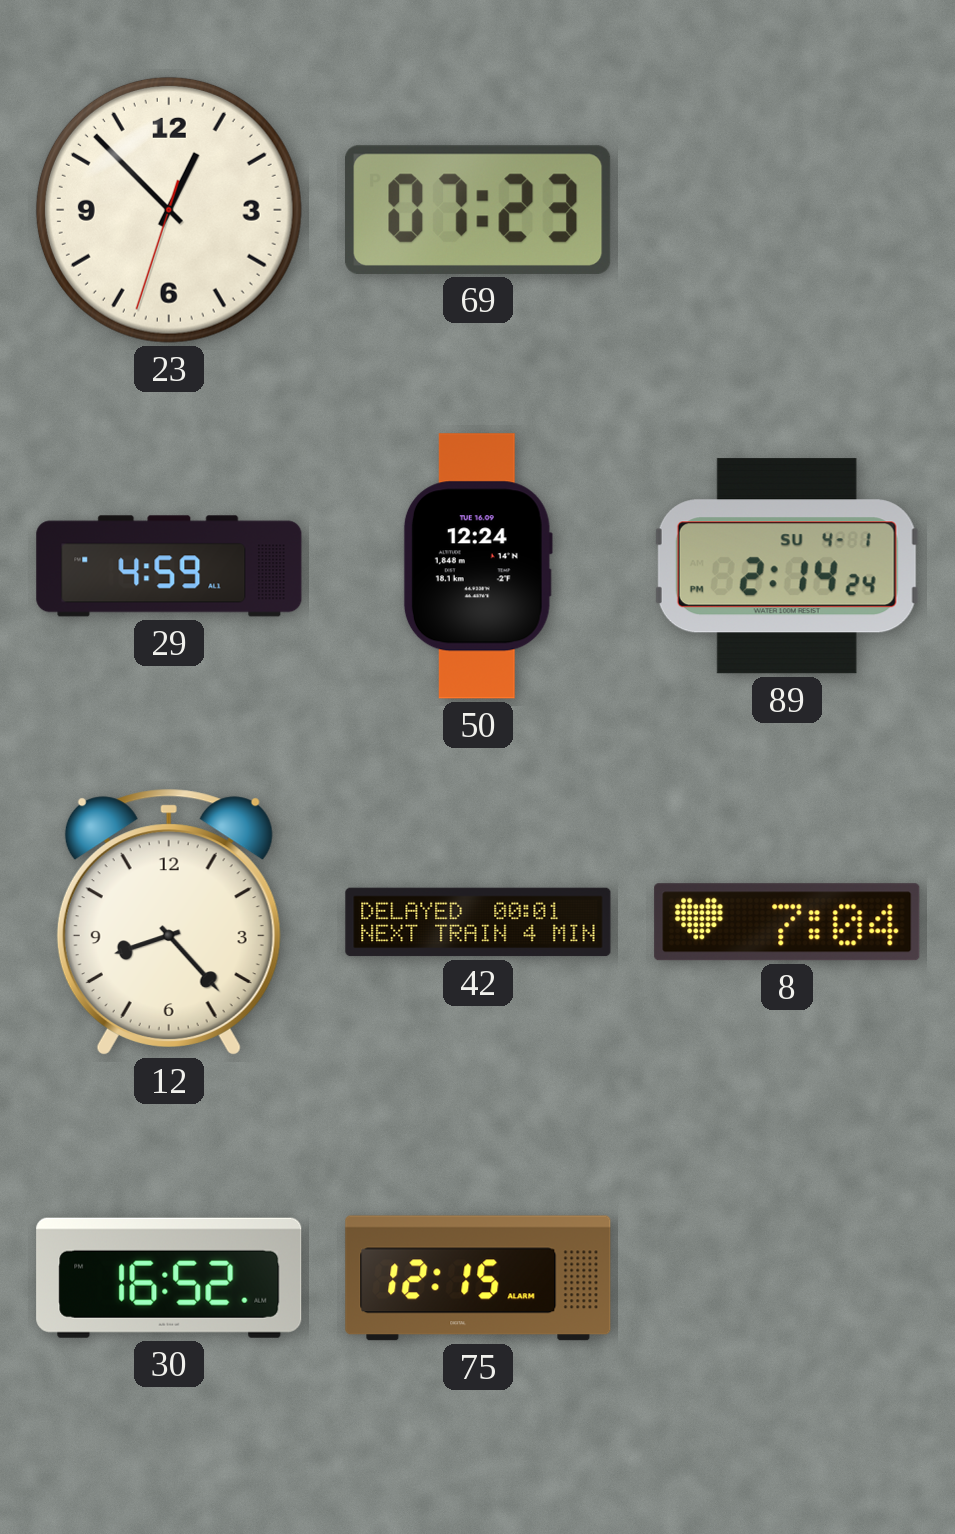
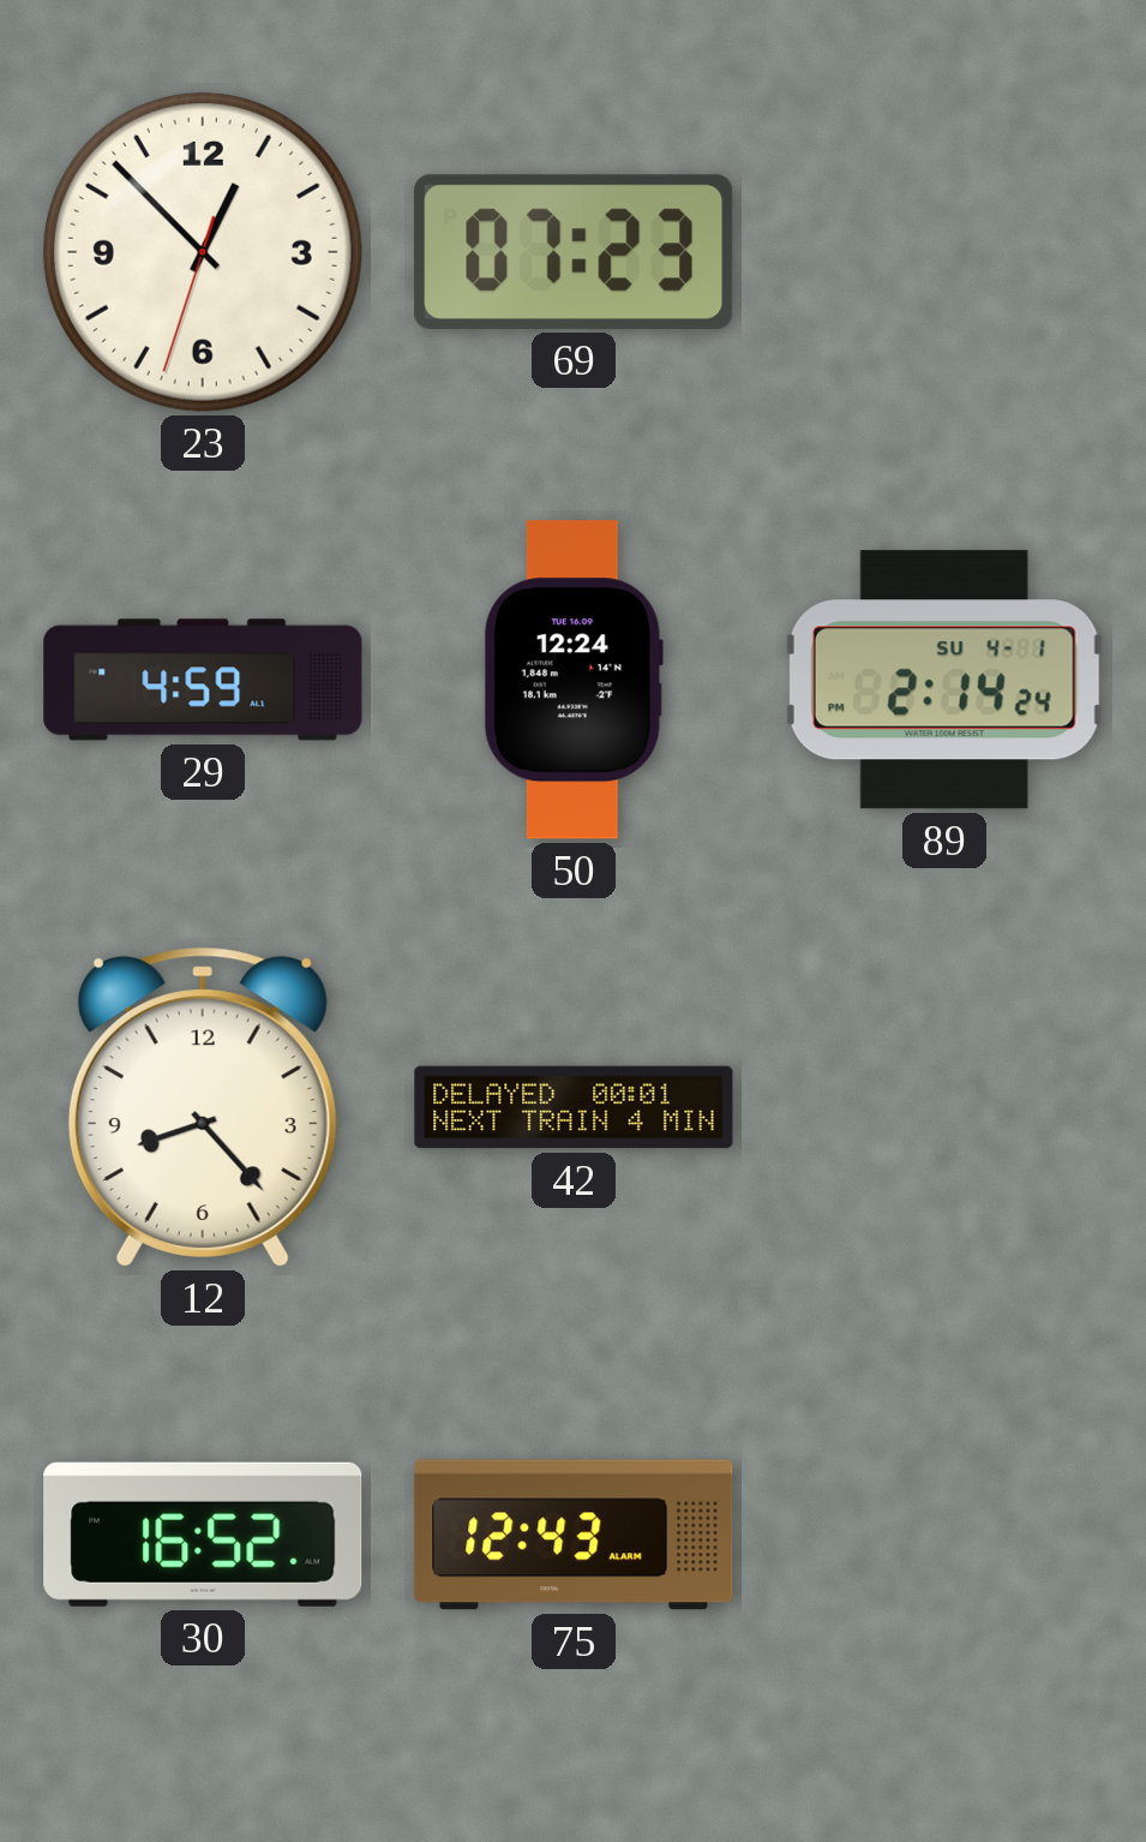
8: 7:04 -> none (787, 922)
75: 12:15 -> 12:43 (574, 1535)
